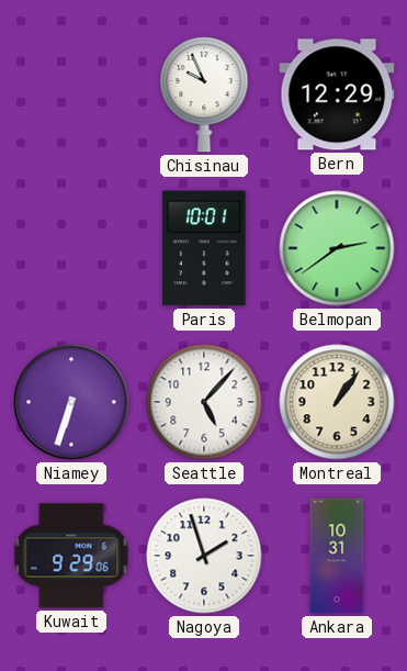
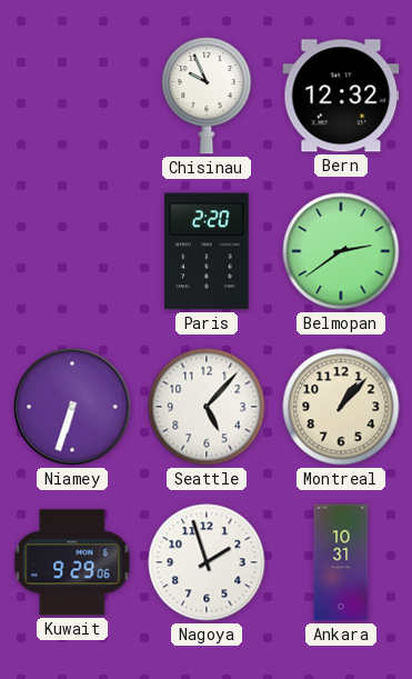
Bern: 12:29 -> 12:32 (341, 96)
Paris: 10:01 -> 2:20 (207, 251)
Montreal: 1:06 -> 1:07 (341, 407)
